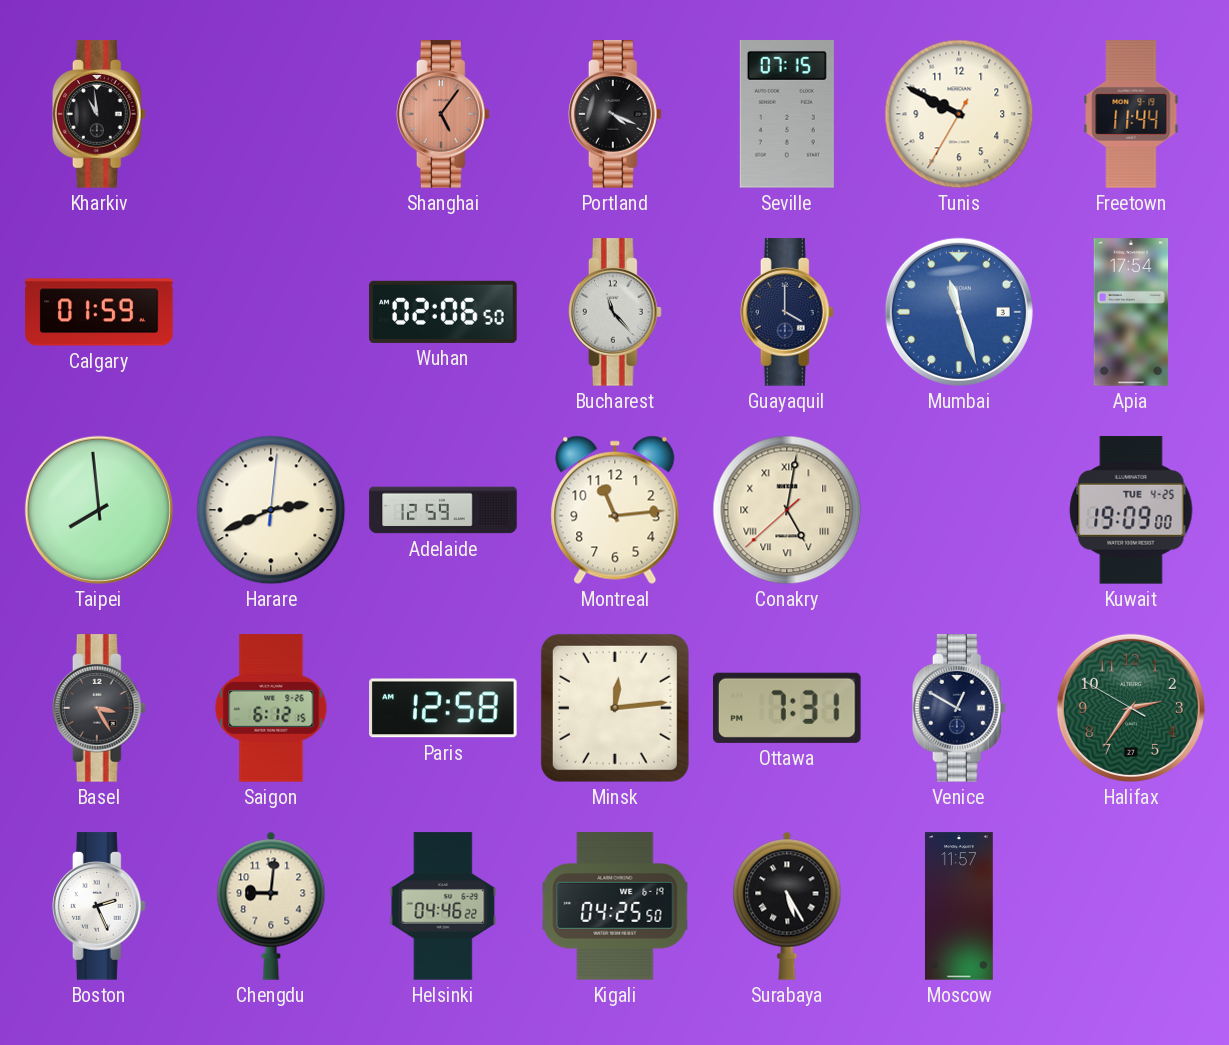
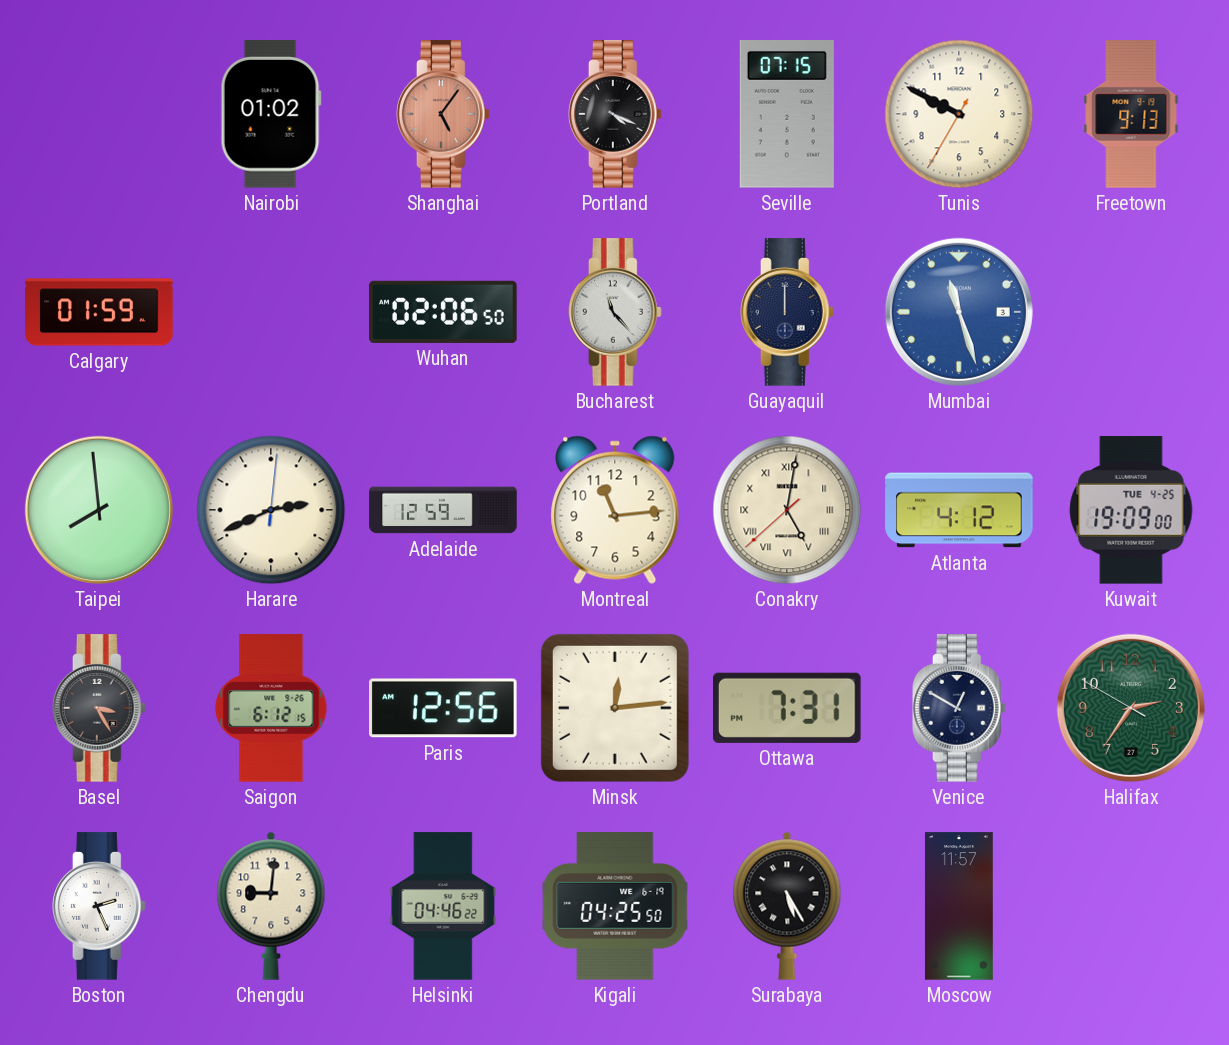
Kharkiv: 10:59 -> none (99, 114)
Nairobi: none -> 01:02 (271, 114)
Freetown: 11:44 -> 9:13 (1131, 114)
Guayaquil: 4:00 -> 12:00 (787, 312)
Apia: 17:54 -> none (1131, 312)
Atlanta: none -> 4:12 (959, 510)
Paris: 12:58 -> 12:56 (443, 708)
